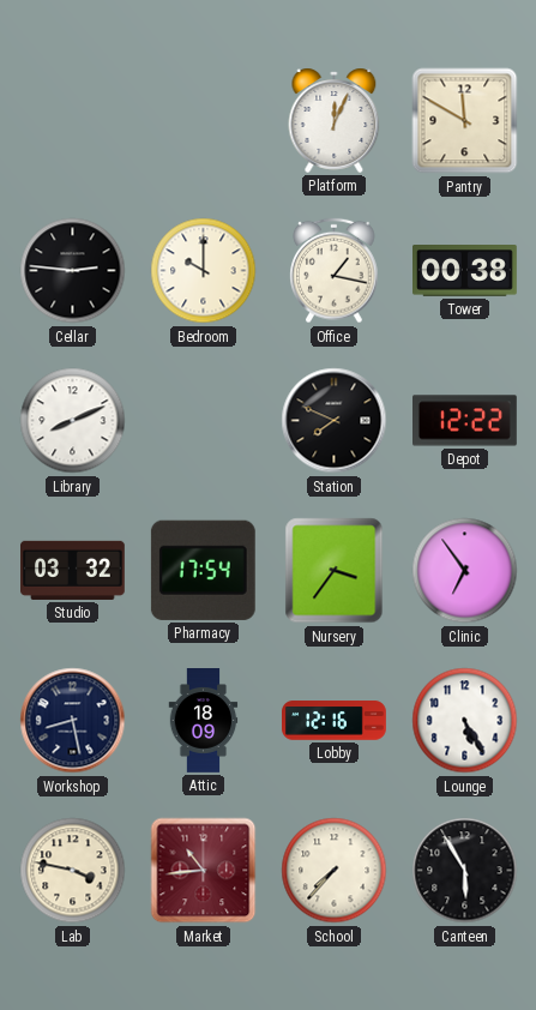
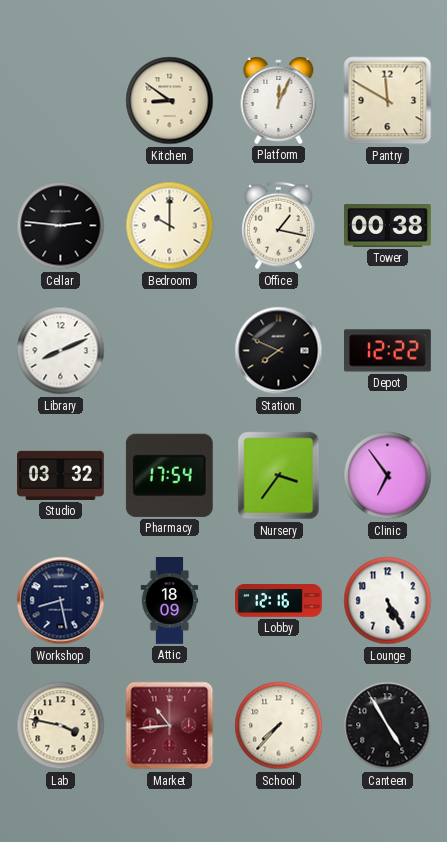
Kitchen: none -> 8:51 (170, 101)
Canteen: 5:55 -> 4:55 (388, 726)
